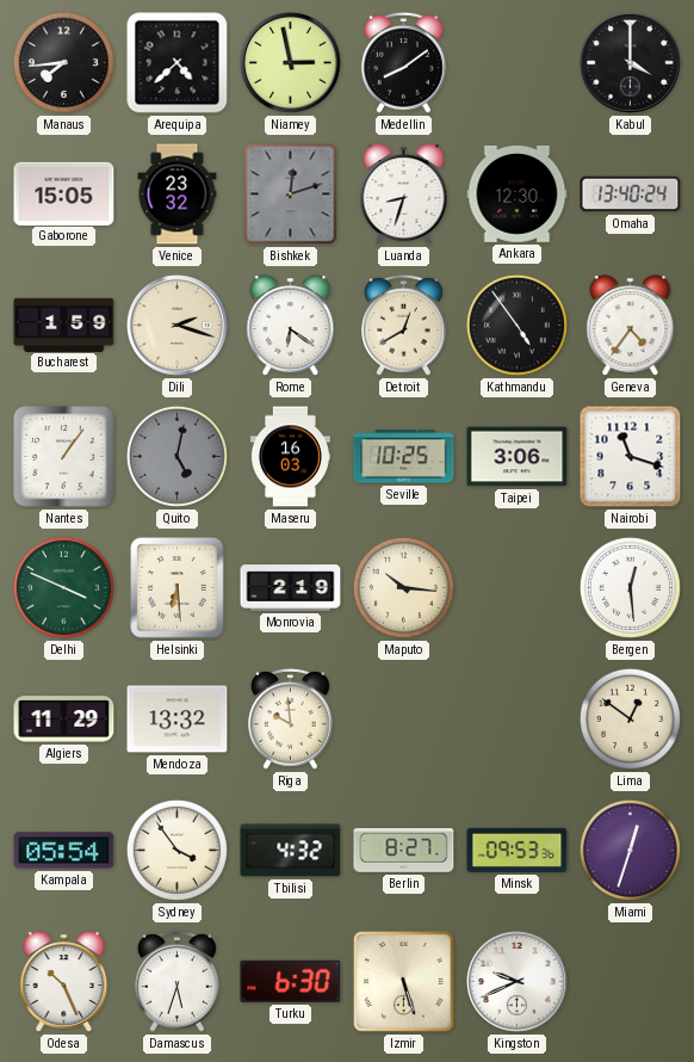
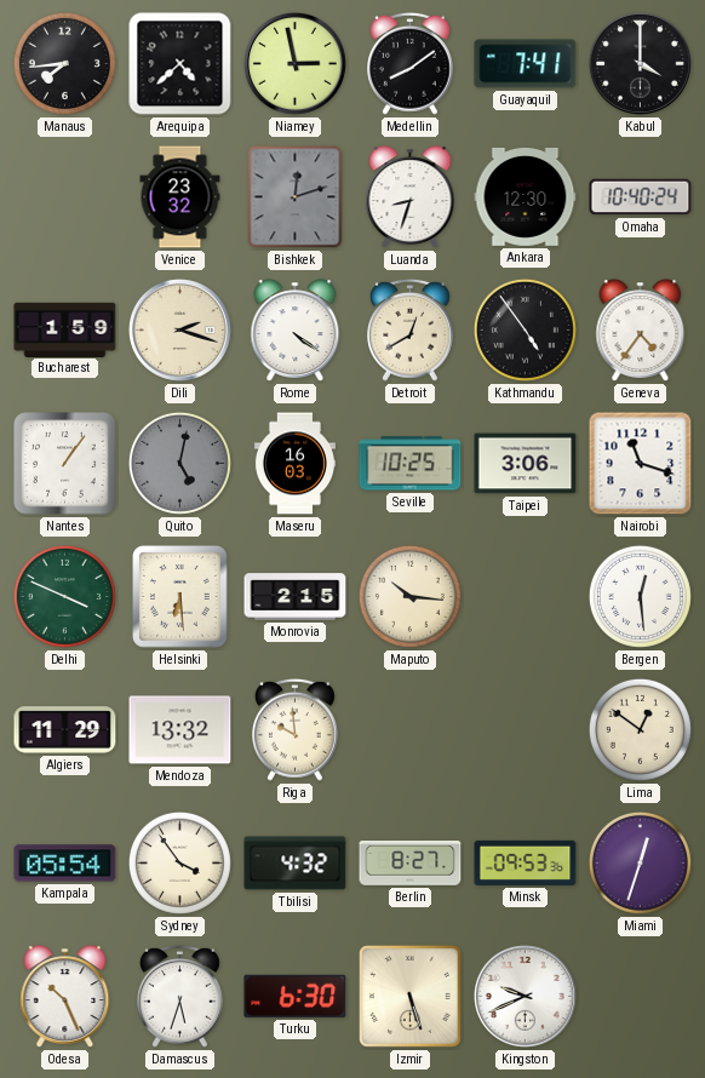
Guayaquil: none -> 7:41 (526, 64)
Gaborone: 15:05 -> none (64, 193)
Omaha: 13:40 -> 10:40 (641, 197)
Rome: 6:21 -> 4:21 (296, 331)
Monrovia: 2:19 -> 2:15 (296, 597)
